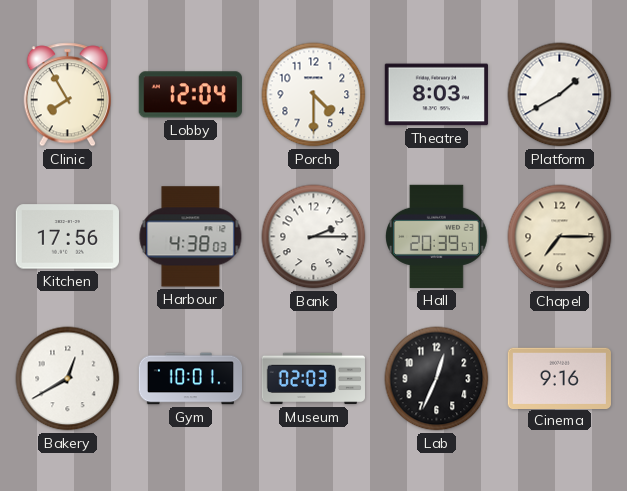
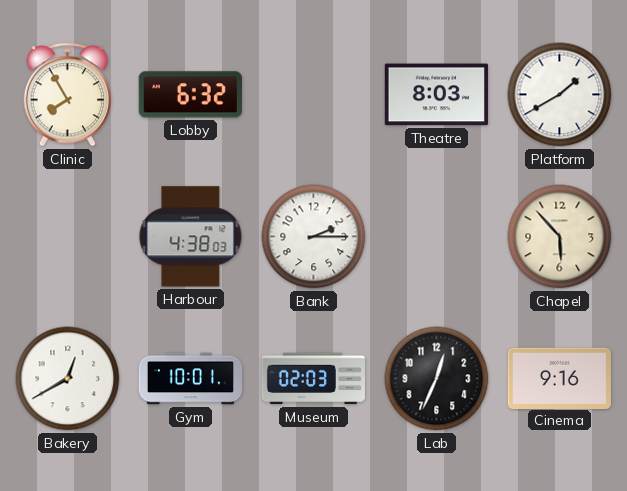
Lobby: 12:04 -> 6:32 (190, 95)
Porch: 4:30 -> none (314, 95)
Kitchen: 17:56 -> none (67, 237)
Hall: 20:39 -> none (437, 236)
Chapel: 7:15 -> 5:53 (560, 237)
